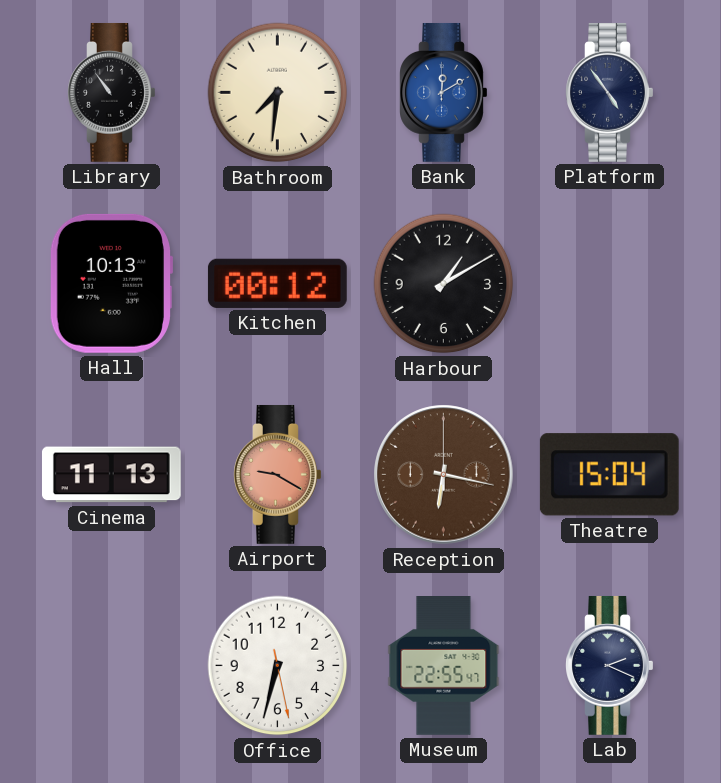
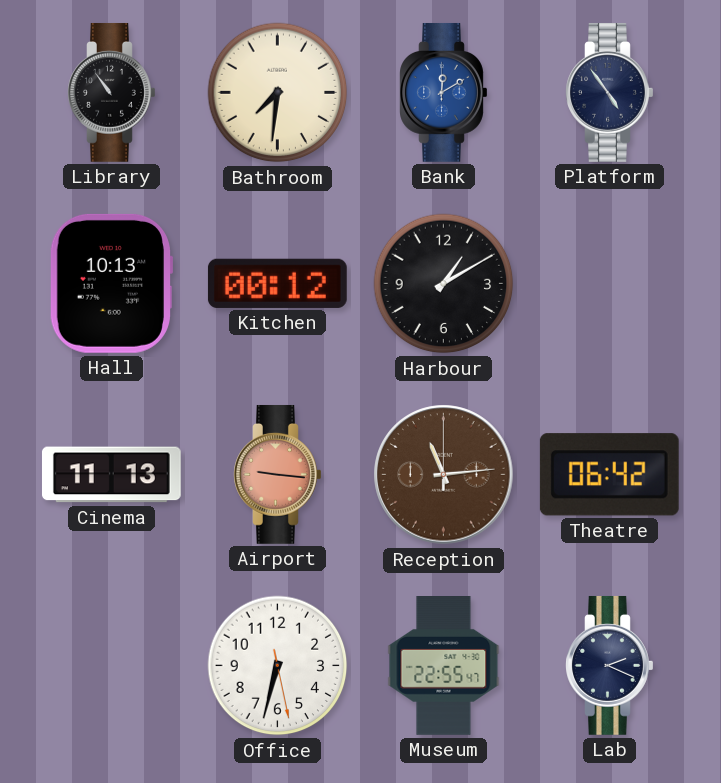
Airport: 9:20 -> 9:16 (278, 474)
Reception: 6:17 -> 11:14 (444, 475)
Theatre: 15:04 -> 06:42 (609, 475)
